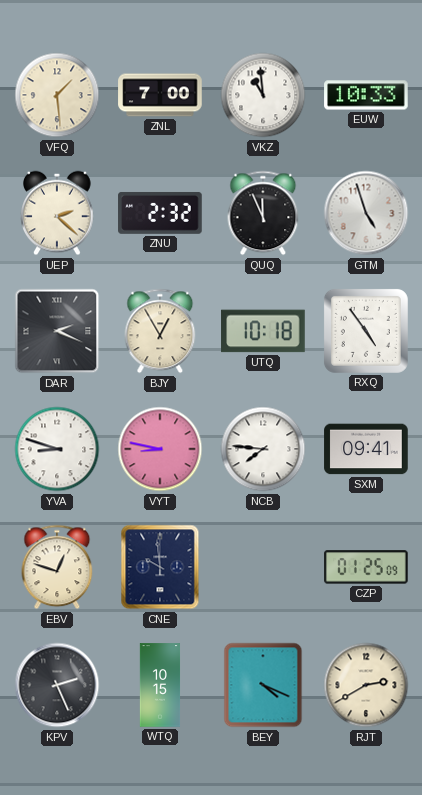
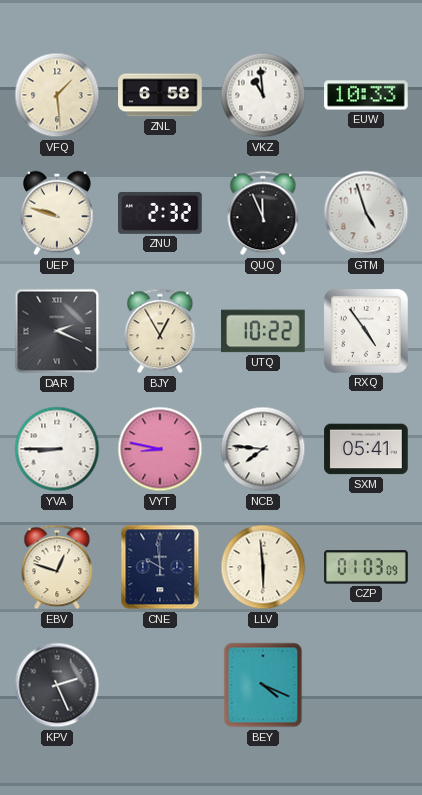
ZNL: 7:00 -> 6:58 (160, 95)
UEP: 2:22 -> 9:48 (57, 213)
UTQ: 10:18 -> 10:22 (263, 331)
YVA: 8:48 -> 8:45 (57, 449)
SXM: 09:41 -> 05:41 (366, 449)
LLV: none -> 5:59 (263, 567)
CZP: 01:25 -> 01:03 (366, 567)
WTQ: 10:15 -> none (160, 685)
RJT: 2:40 -> none (366, 685)
